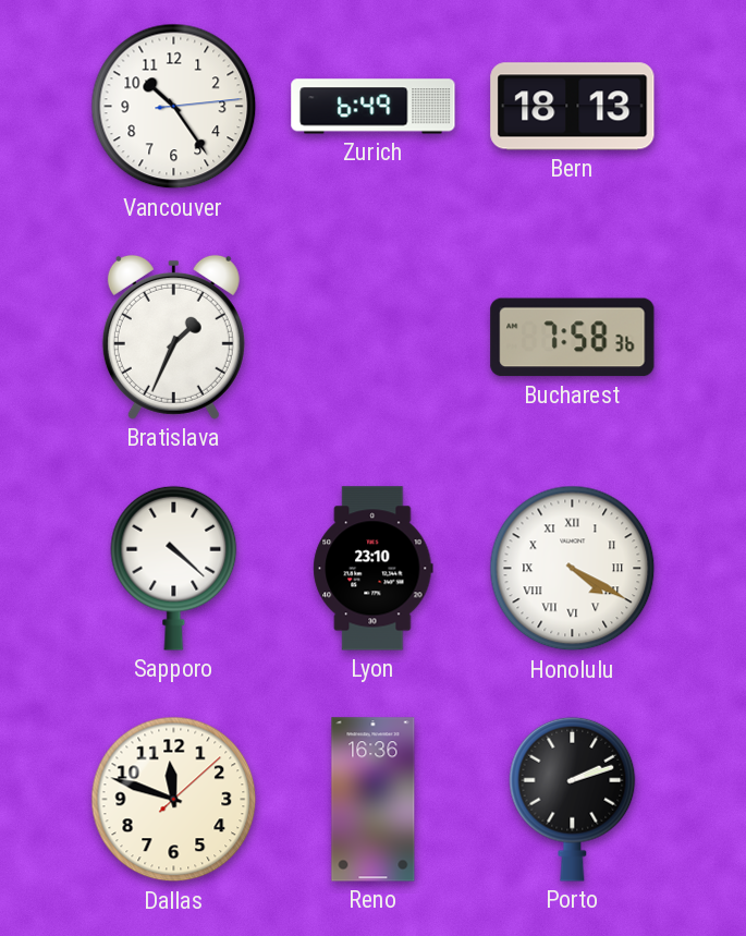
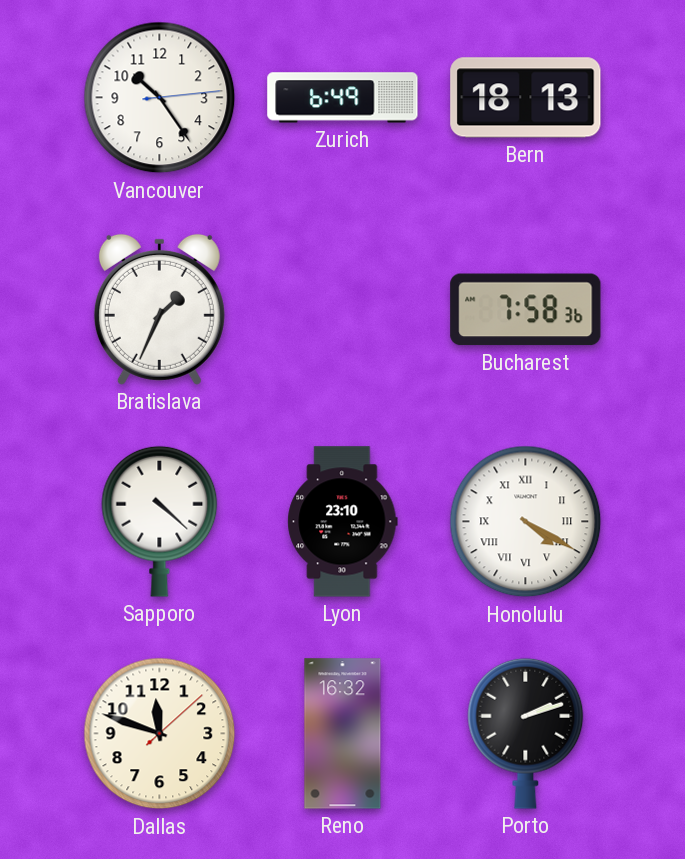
Reno: 16:36 -> 16:32 (343, 734)
